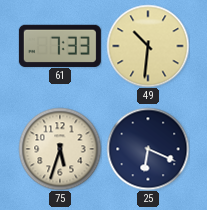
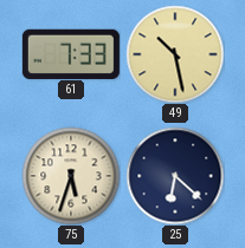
49: 10:31 -> 10:28 (175, 54)
25: 6:19 -> 6:22 (175, 176)
